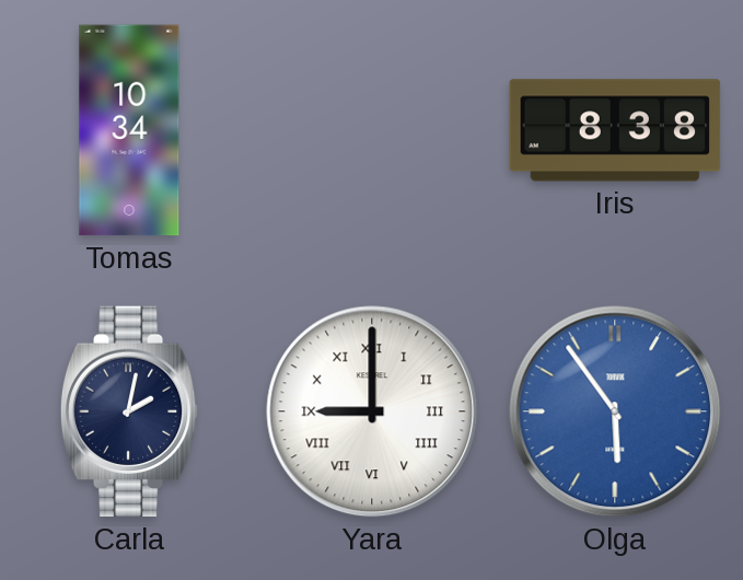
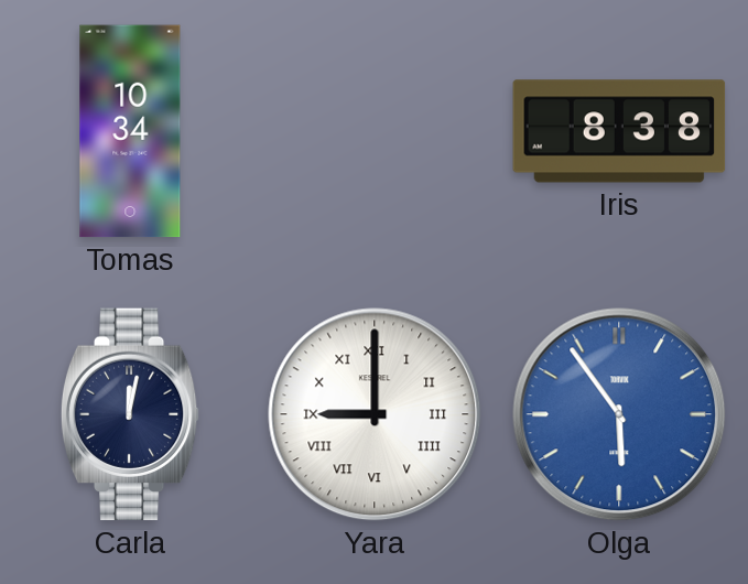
Carla: 2:02 -> 12:02 (130, 414)
